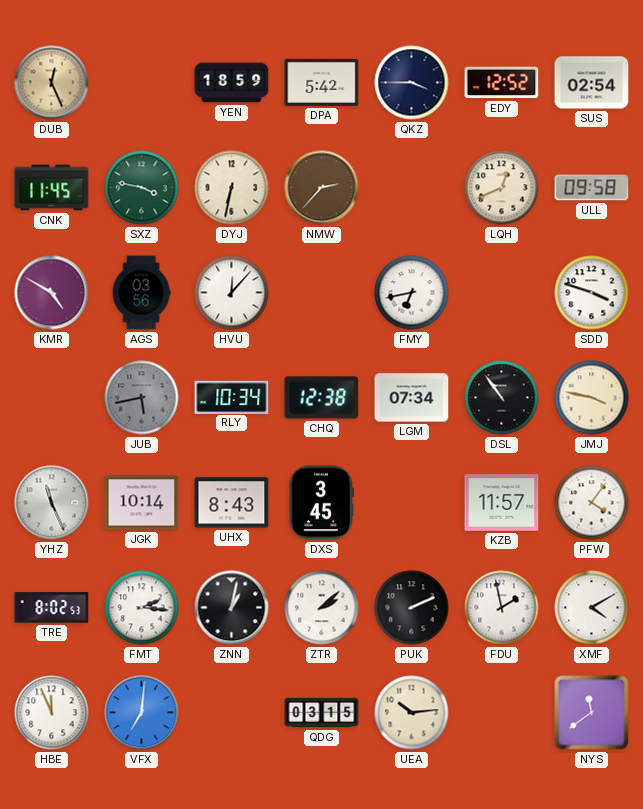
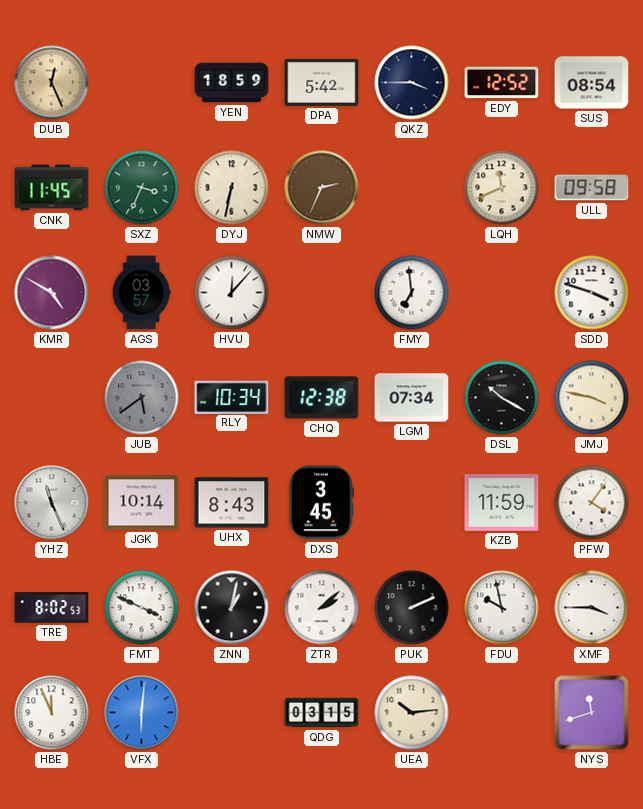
SUS: 02:54 -> 08:54 (592, 83)
SXZ: 3:47 -> 3:34 (142, 188)
NMW: 2:37 -> 2:34 (322, 188)
LQH: 12:41 -> 11:41 (502, 188)
AGS: 03:56 -> 03:57 (141, 293)
FMY: 6:43 -> 6:59 (412, 293)
JUB: 5:43 -> 5:39 (142, 398)
DSL: 10:54 -> 10:20 (502, 398)
KZB: 11:57 -> 11:59 (502, 503)
FMT: 2:16 -> 3:49 (142, 608)
FDU: 1:58 -> 9:58 (502, 608)
XMF: 4:10 -> 3:45 (592, 608)
VFX: 7:01 -> 6:01 (142, 713)
NYS: 11:39 -> 11:42 (592, 713)
